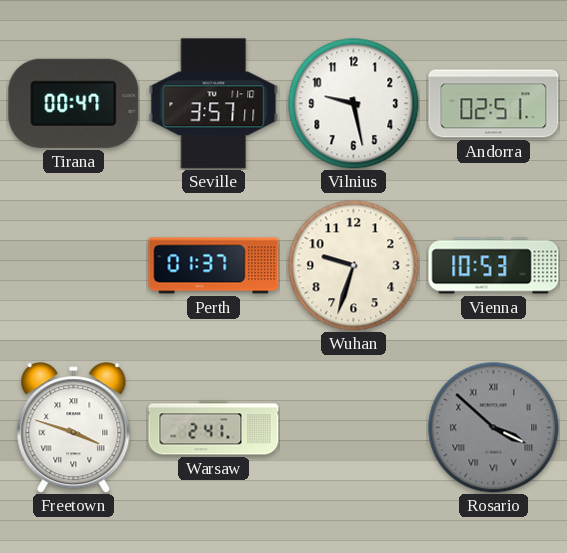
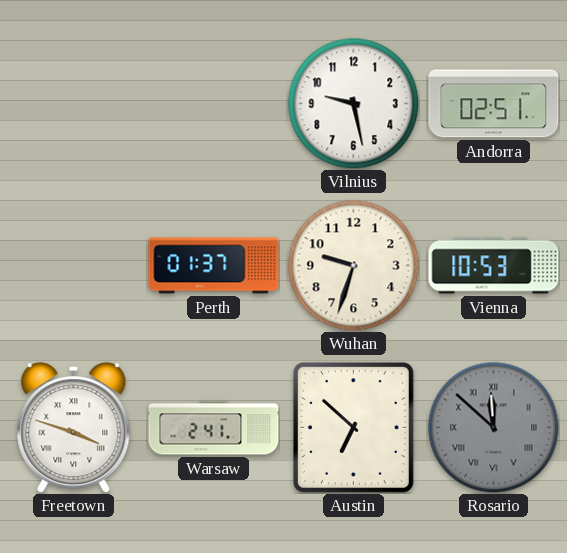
Tirana: 00:47 -> none (74, 103)
Seville: 3:57 -> none (214, 104)
Austin: none -> 6:52 (353, 427)
Rosario: 3:52 -> 11:52 (494, 428)
